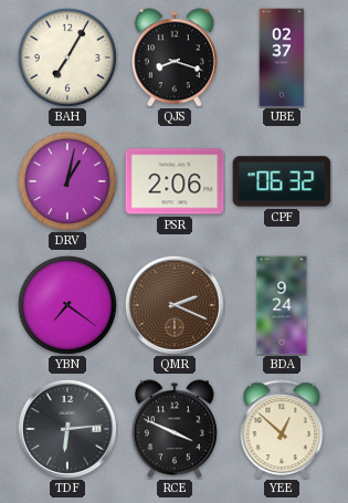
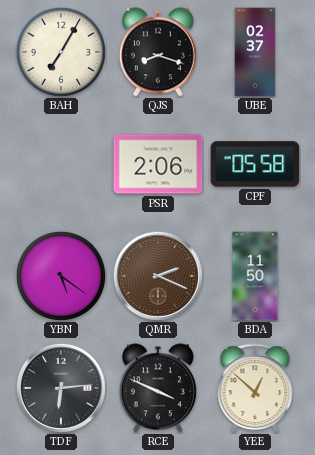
DRV: 1:02 -> none (67, 181)
CPF: 06:32 -> 05:58 (255, 164)
YBN: 7:21 -> 5:21 (61, 276)
BDA: 9:24 -> 11:50 (255, 276)
